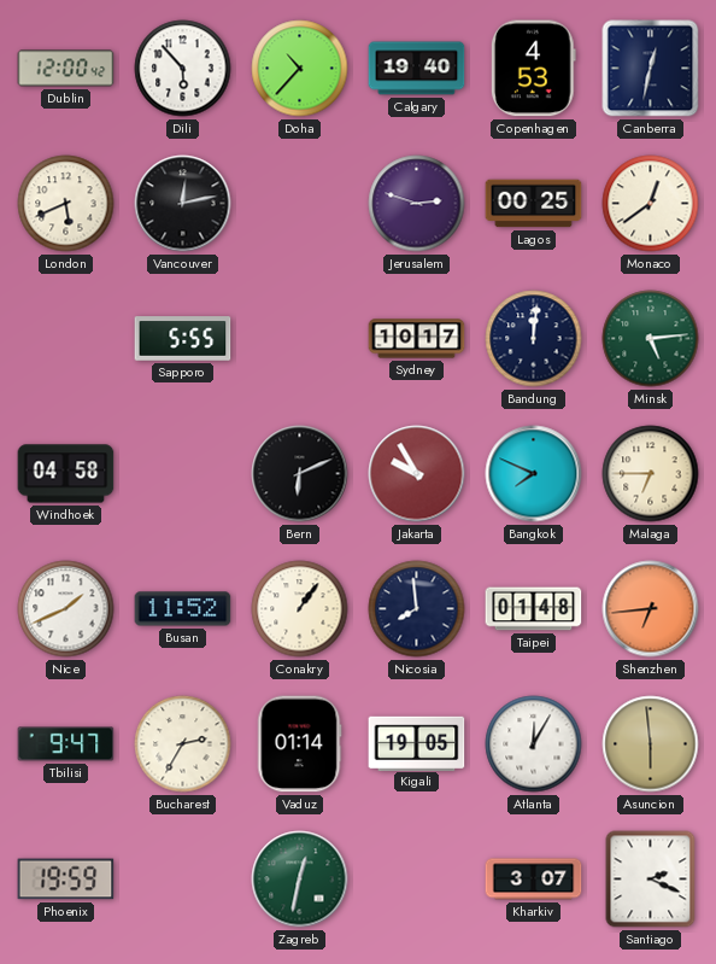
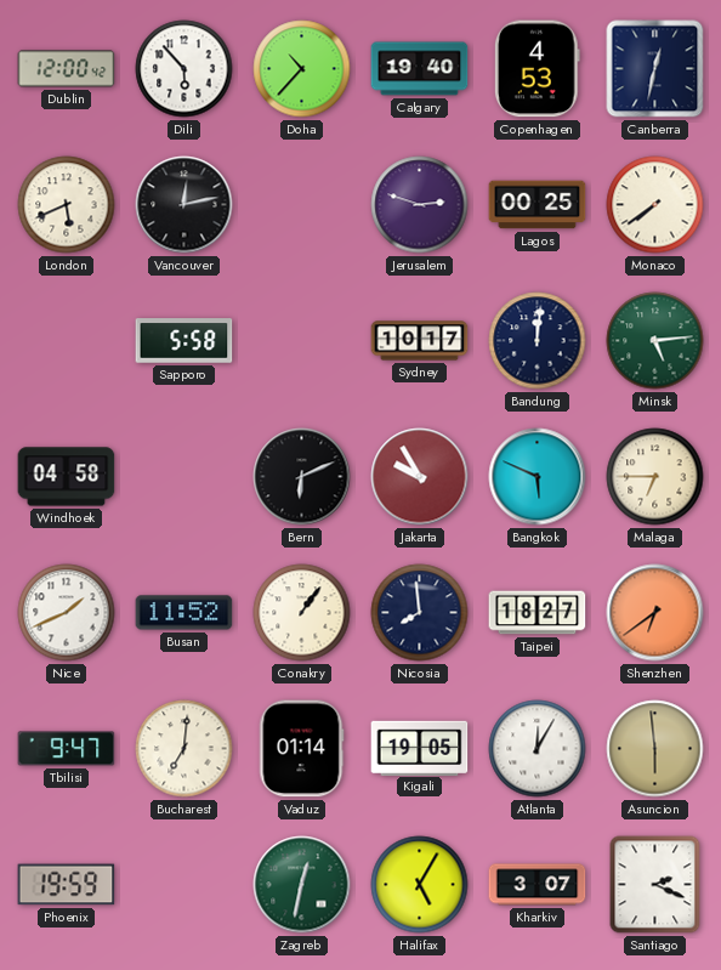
Monaco: 12:39 -> 7:39 (655, 205)
Sapporo: 5:55 -> 5:58 (184, 341)
Bangkok: 7:49 -> 5:49 (538, 477)
Taipei: 01:48 -> 18:27 (538, 613)
Shenzhen: 6:44 -> 6:39 (655, 613)
Bucharest: 2:35 -> 7:01 (184, 749)
Halifax: none -> 5:05 (420, 885)
